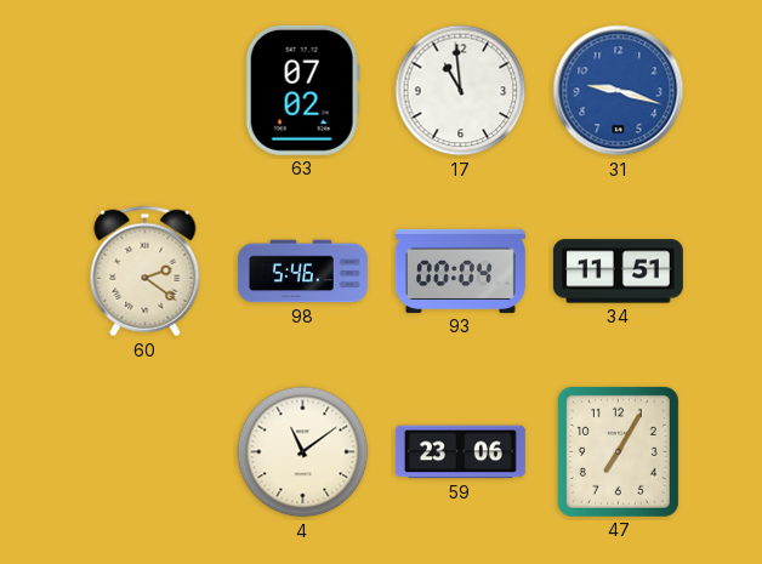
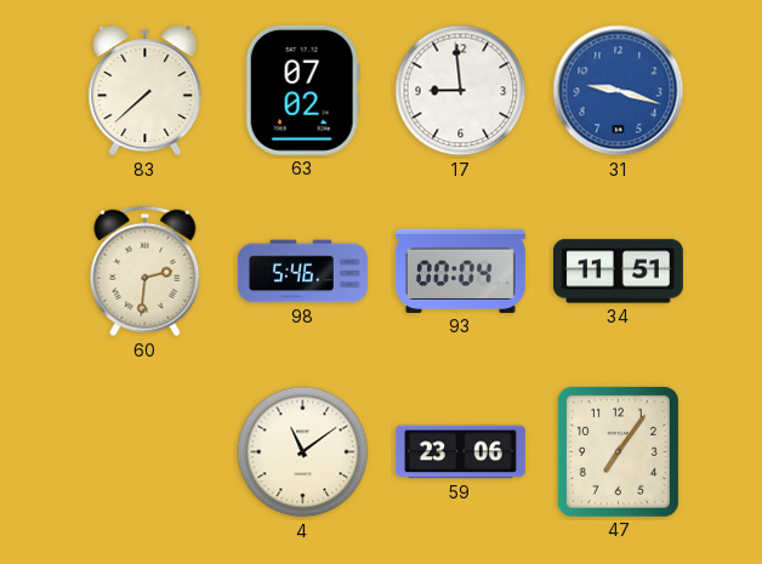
83: none -> 7:38 (146, 91)
17: 10:59 -> 8:59 (461, 91)
60: 2:21 -> 2:31 (146, 272)
47: 7:05 -> 7:06 (618, 451)
